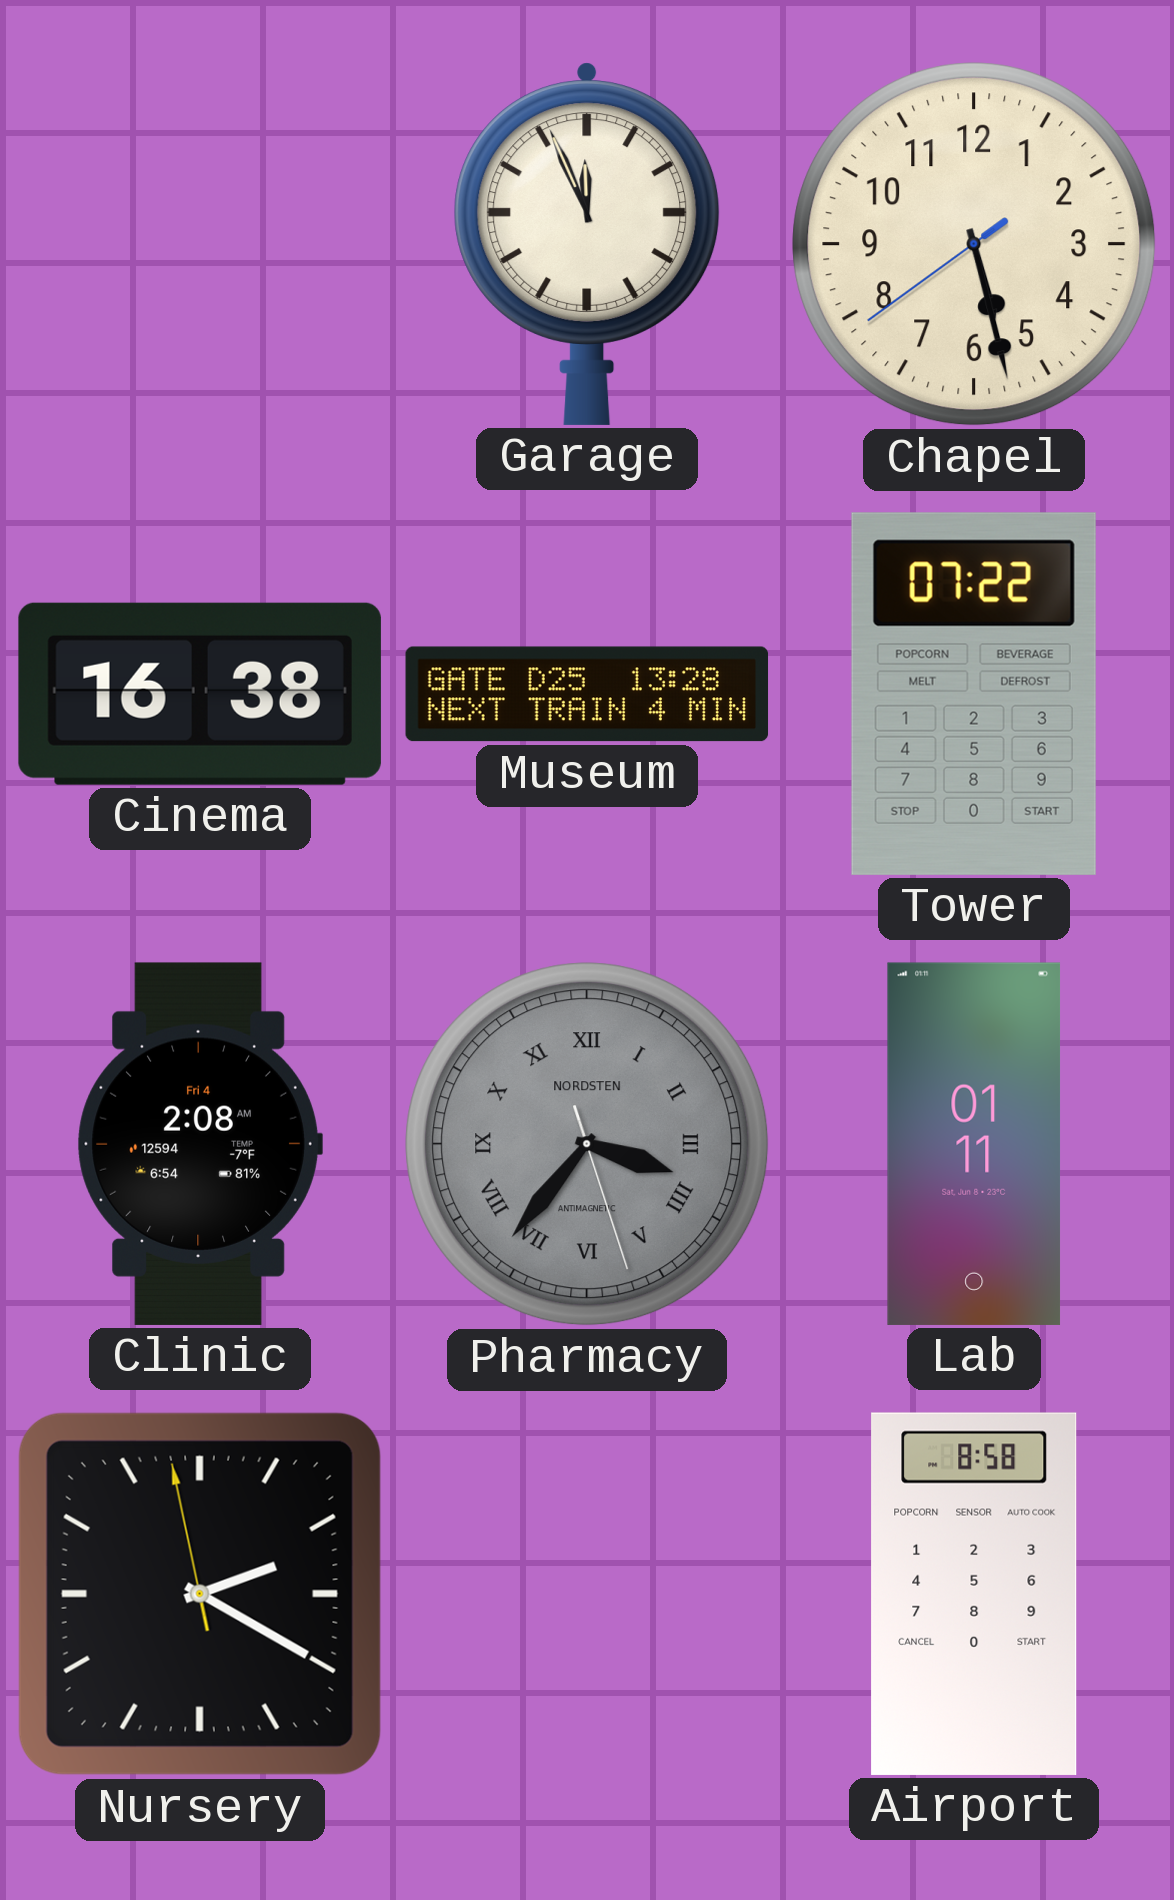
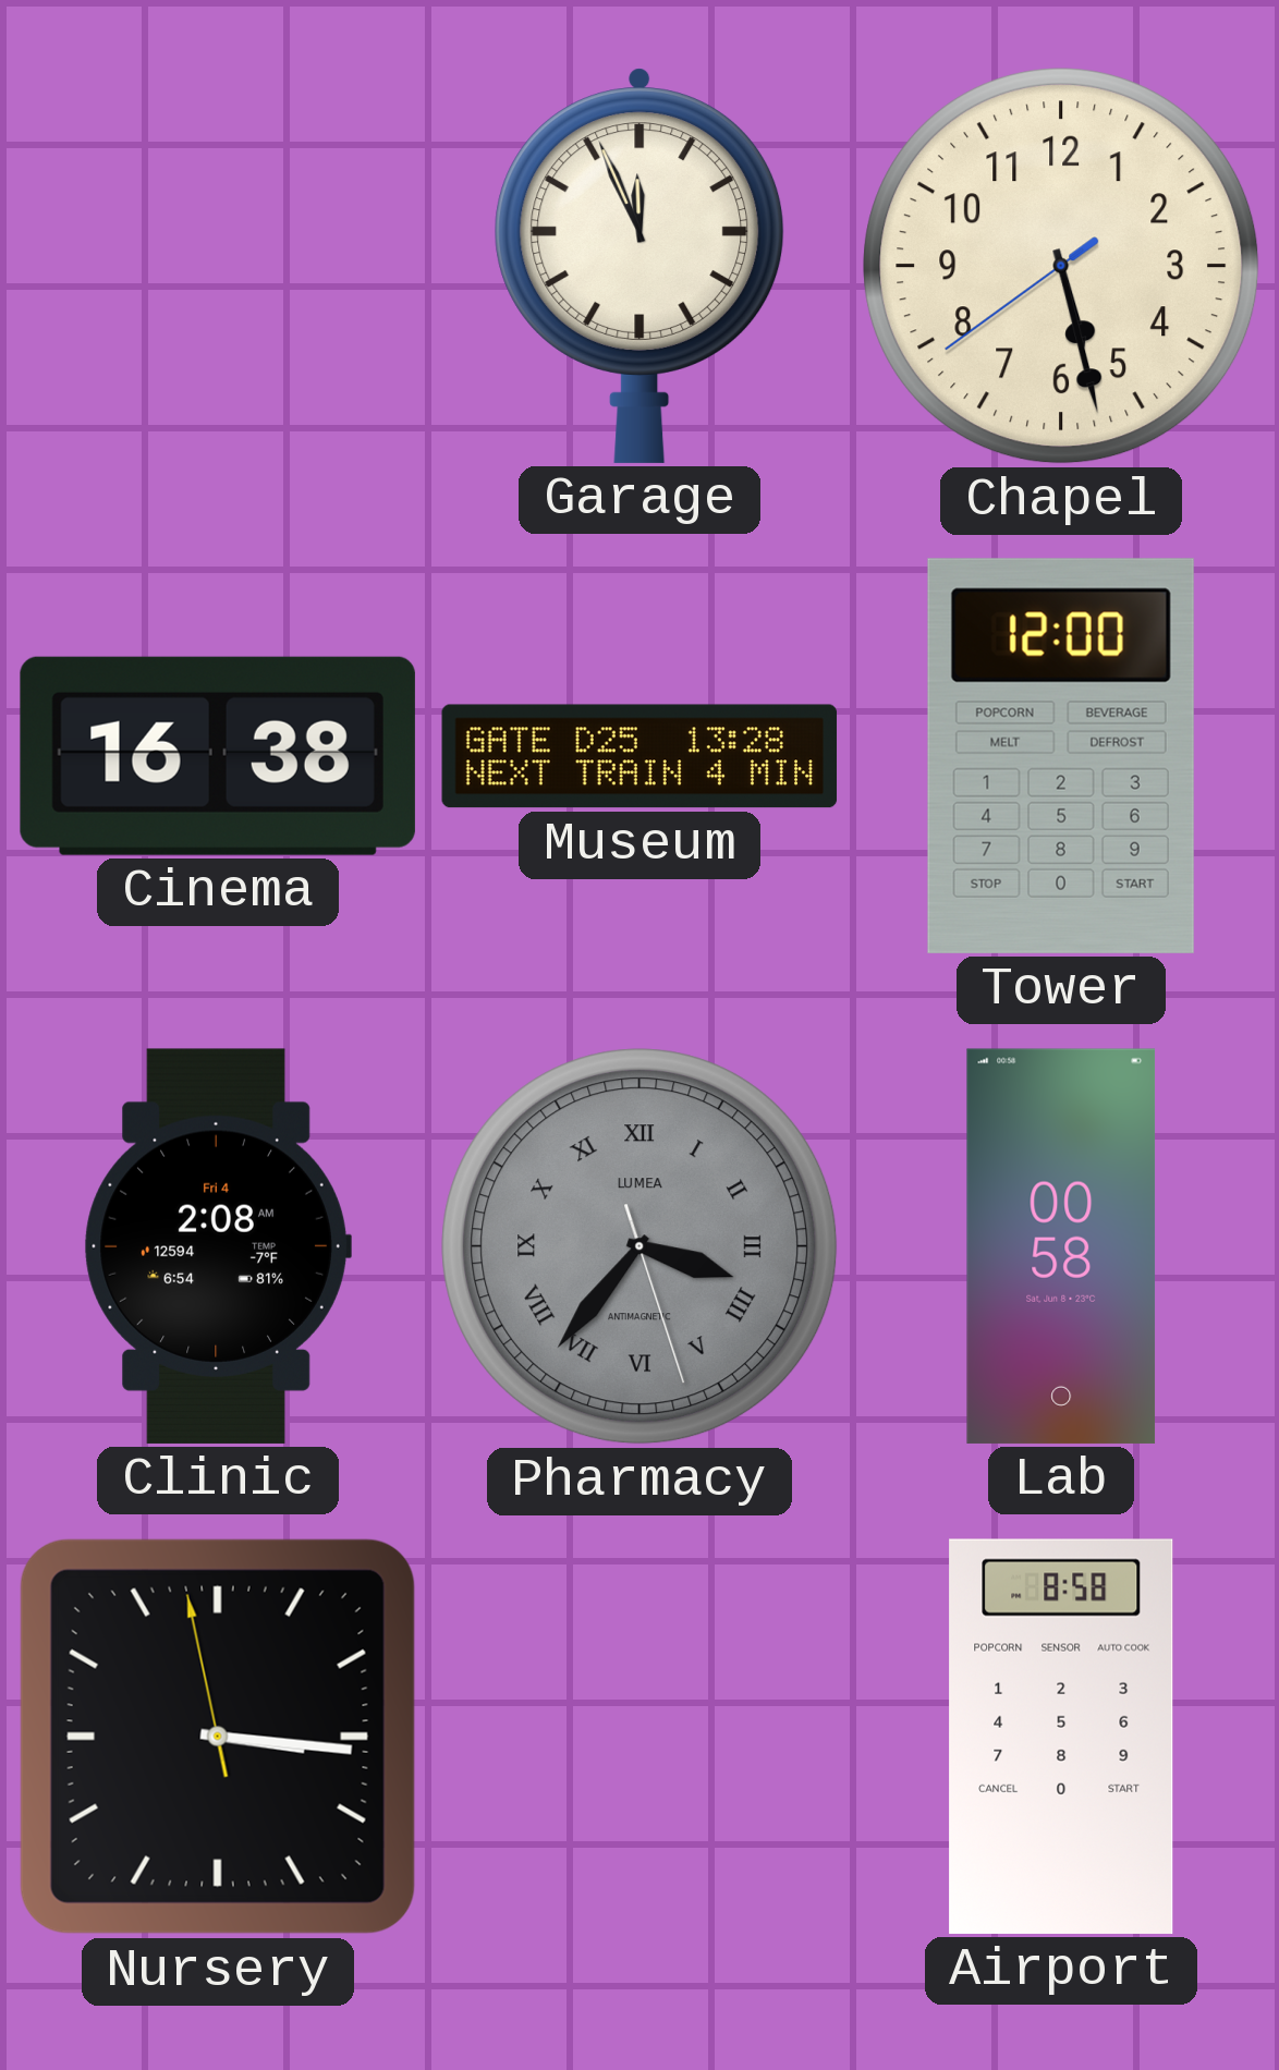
Tower: 07:22 -> 12:00 (1061, 756)
Pharmacy brand: NORDSTEN -> LUMEA (639, 1246)
Lab: 01:11 -> 00:58 (1061, 1246)
Nursery: 2:19 -> 3:15 (218, 1737)
